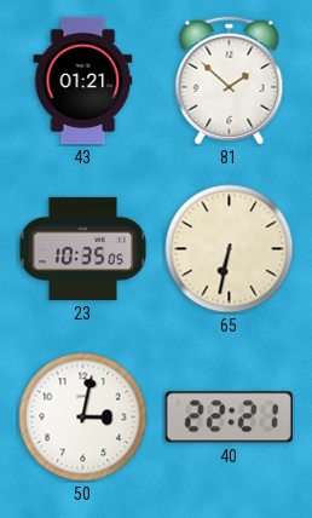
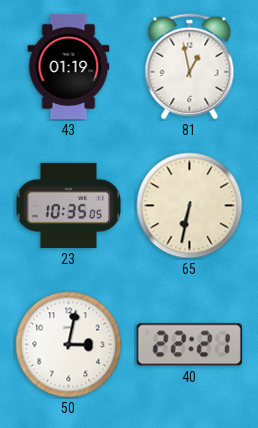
43: 01:21 -> 01:19 (69, 67)
81: 1:52 -> 12:58 (190, 67)
